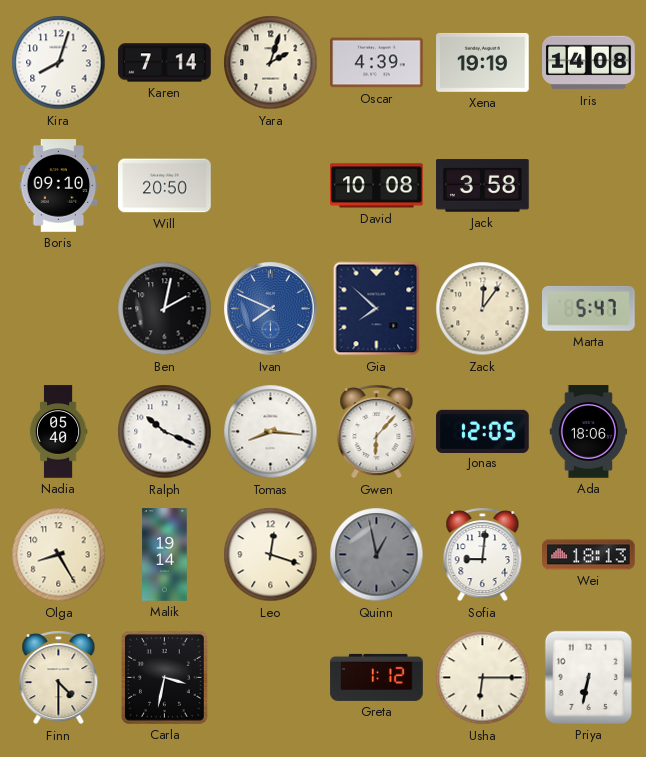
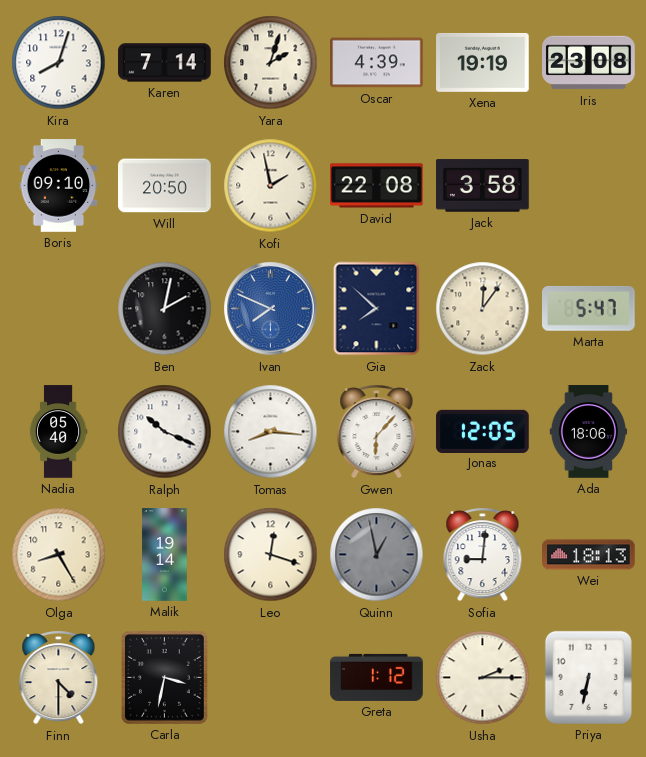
Iris: 14:08 -> 23:08 (589, 63)
Kofi: none -> 1:58 (271, 186)
David: 10:08 -> 22:08 (377, 186)
Usha: 6:15 -> 2:15 (483, 678)
